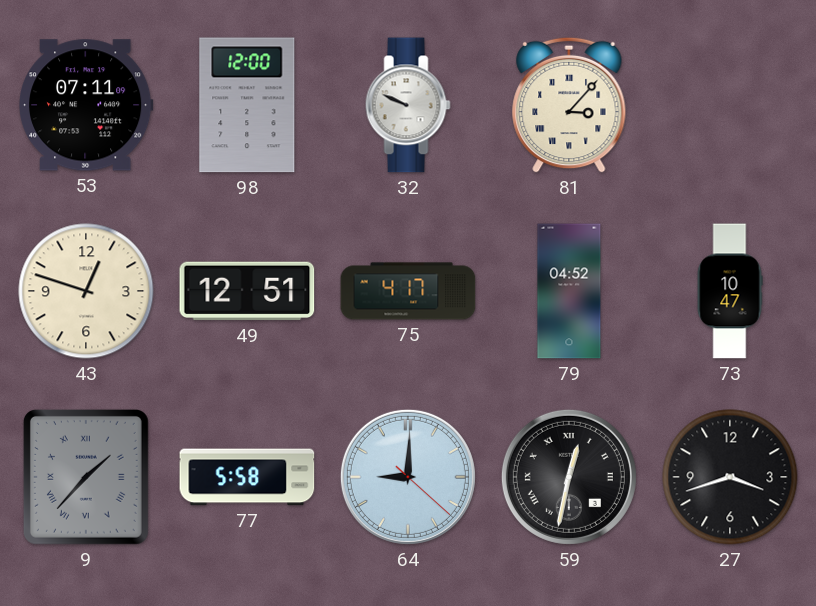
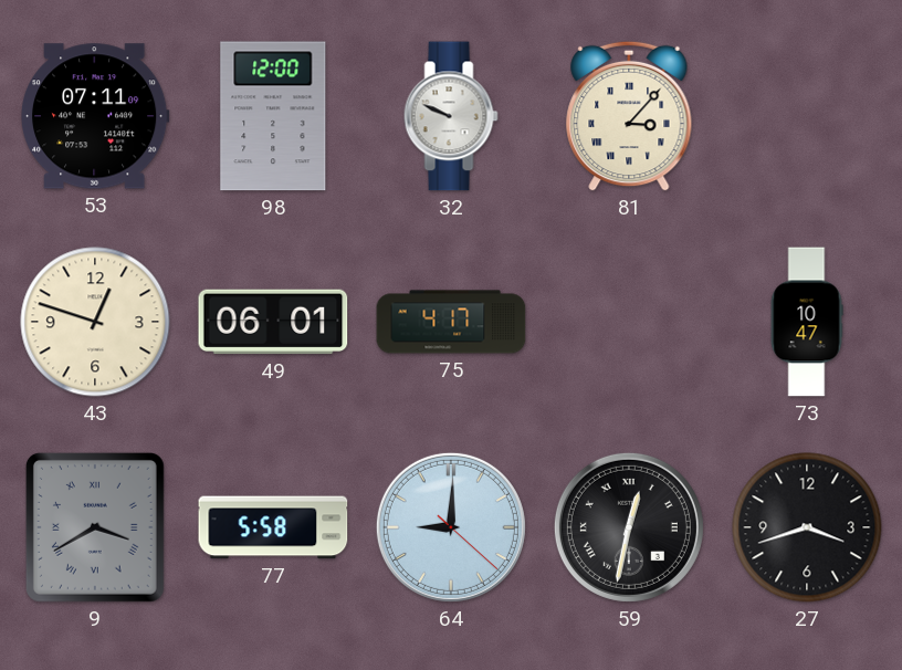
49: 12:51 -> 06:01 (273, 322)
79: 04:52 -> none (569, 291)
9: 1:37 -> 3:40 (95, 527)
